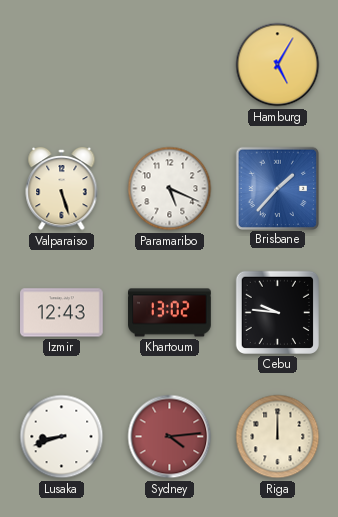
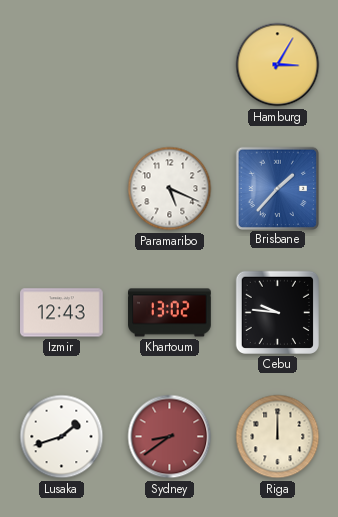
Hamburg: 5:05 -> 3:05 (278, 65)
Valparaiso: 5:27 -> none (62, 189)
Lusaka: 8:42 -> 1:42 (62, 437)
Sydney: 4:14 -> 8:39 (170, 437)
